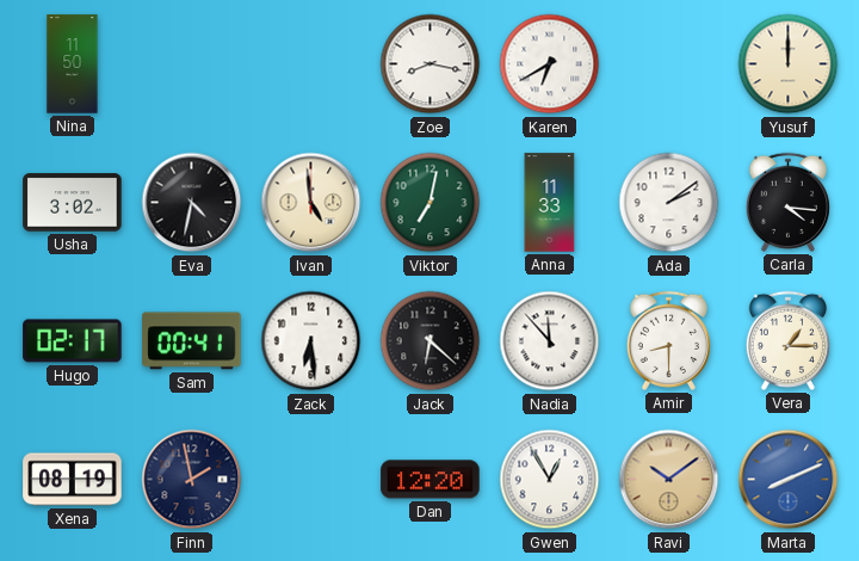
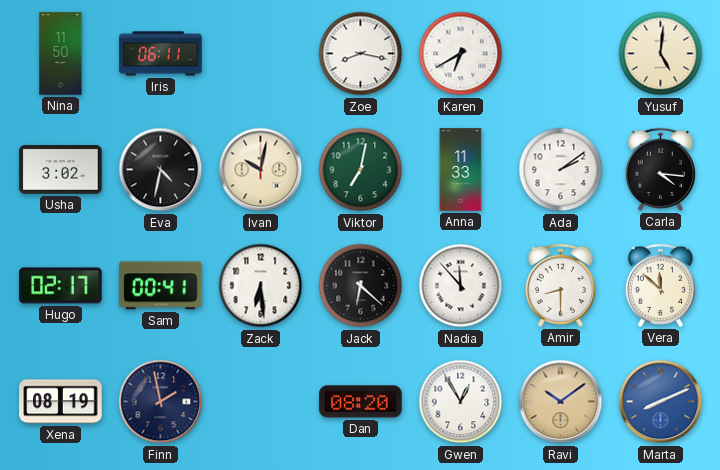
Iris: none -> 06:11 (161, 54)
Yusuf: 12:00 -> 5:01 (661, 54)
Ivan: 4:59 -> 10:02 (261, 170)
Vera: 1:15 -> 11:52 (660, 285)
Dan: 12:20 -> 08:20 (361, 402)
